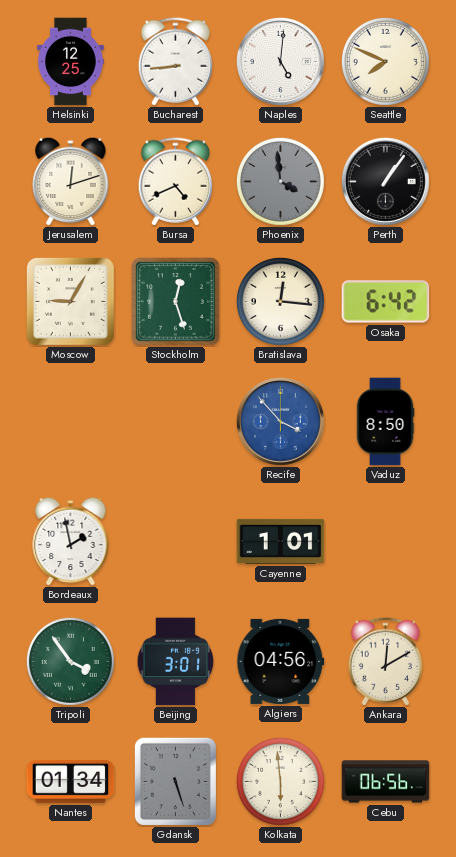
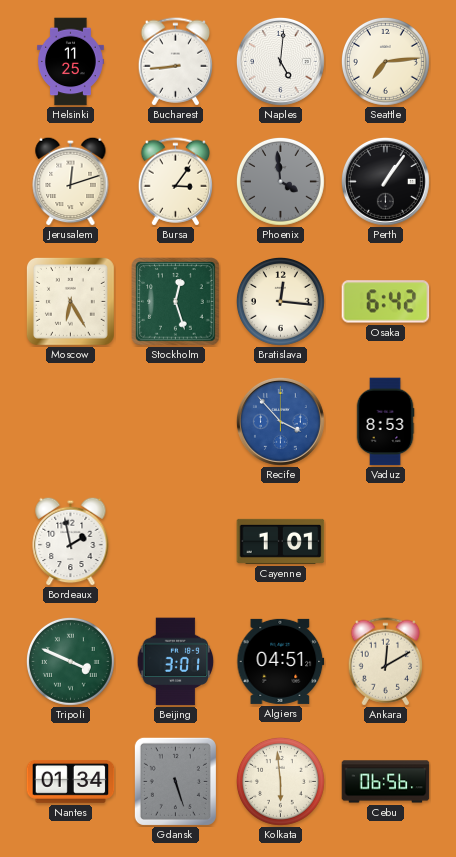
Helsinki: 12:25 -> 11:25 (71, 62)
Seattle: 7:49 -> 7:14 (385, 61)
Bursa: 4:41 -> 3:06 (176, 182)
Moscow: 9:05 -> 6:25 (70, 301)
Vaduz: 8:50 -> 8:53 (385, 422)
Tripoli: 3:54 -> 3:49 (70, 661)
Algiers: 04:56 -> 04:51 (281, 661)
